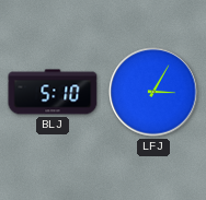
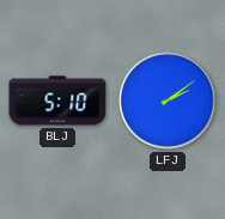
LFJ: 3:05 -> 2:09 (168, 101)
